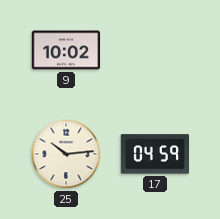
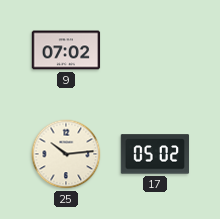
9: 10:02 -> 07:02 (66, 50)
17: 04:59 -> 05:02 (155, 154)
